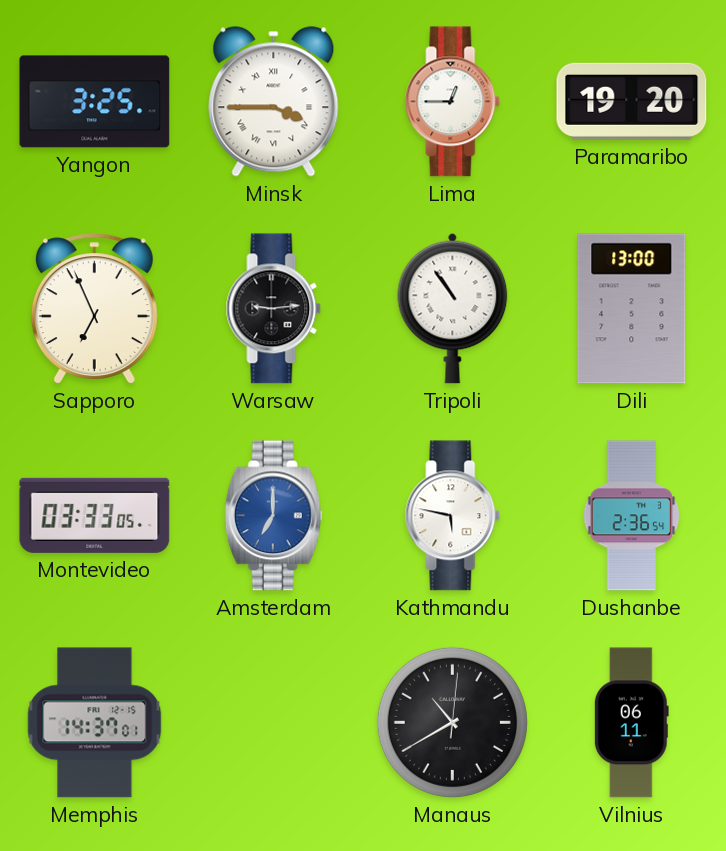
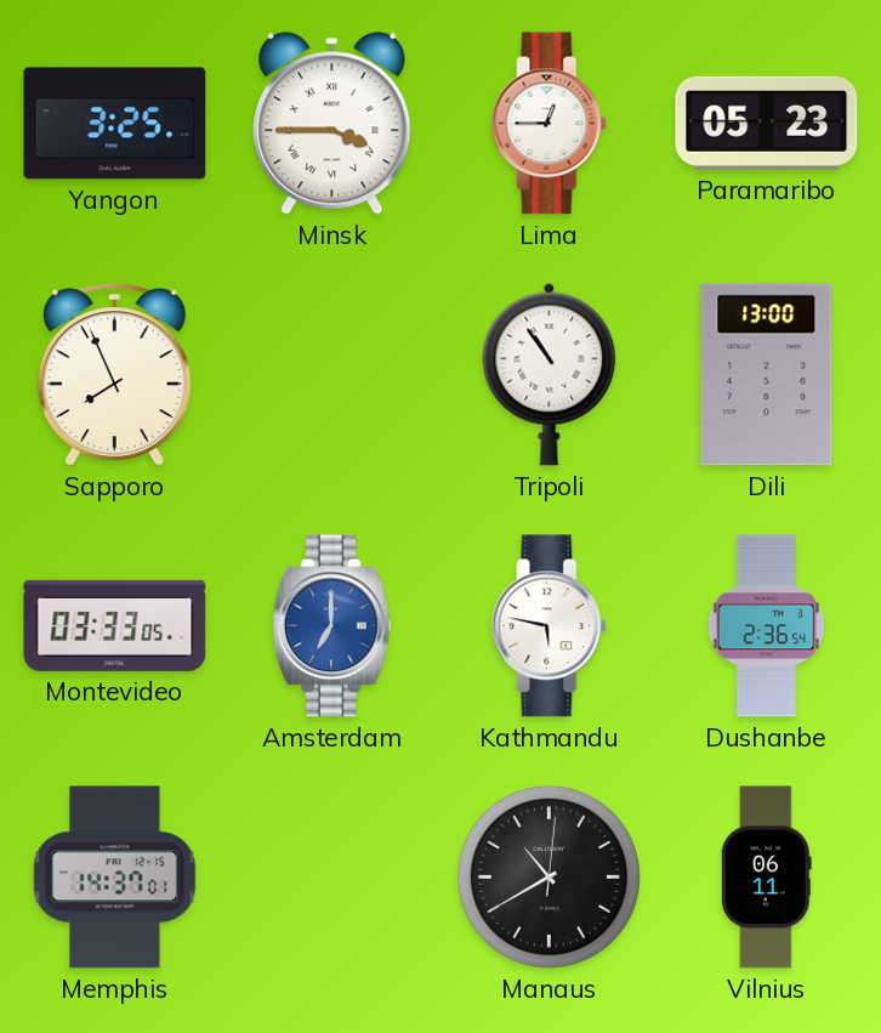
Paramaribo: 19:20 -> 05:23 (767, 123)
Sapporo: 6:56 -> 7:56 (114, 375)
Warsaw: 9:14 -> none (274, 309)
